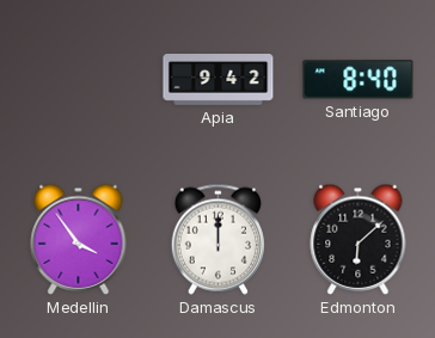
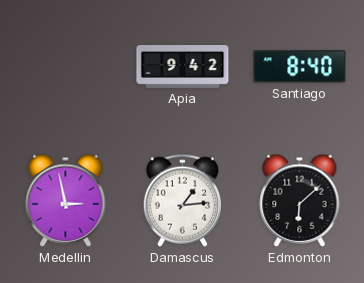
Medellin: 3:54 -> 2:58 (66, 200)
Damascus: 12:00 -> 1:14 (182, 200)
